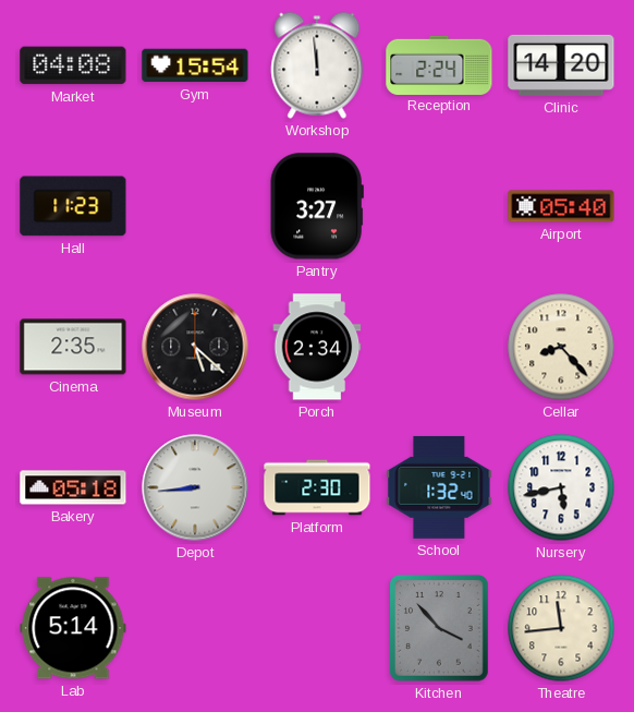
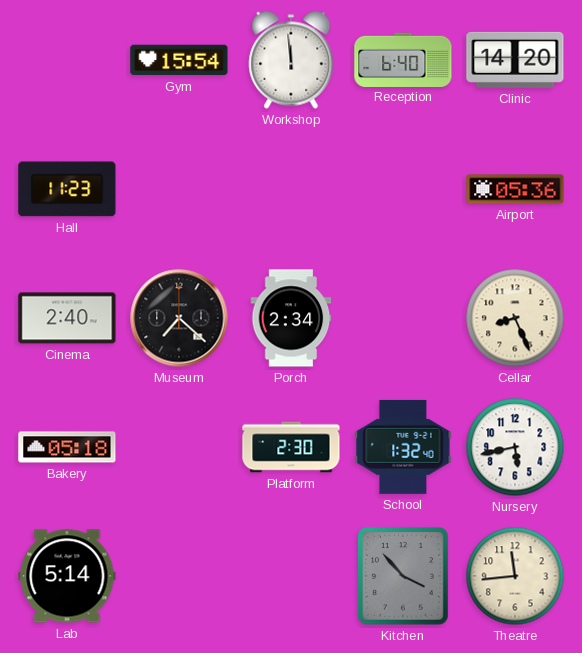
Market: 04:08 -> none (73, 65)
Reception: 2:24 -> 6:40 (403, 59)
Pantry: 3:27 -> none (317, 206)
Airport: 05:40 -> 05:36 (515, 189)
Cinema: 2:35 -> 2:40 (67, 318)
Museum: 5:22 -> 7:22 (179, 318)
Cellar: 8:23 -> 8:26 (515, 318)
Depot: 8:44 -> none (195, 487)
